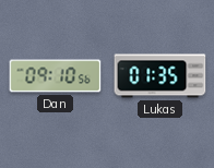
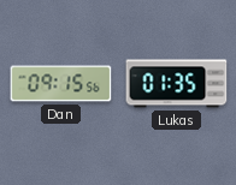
Dan: 09:10 -> 09:15 (61, 84)
